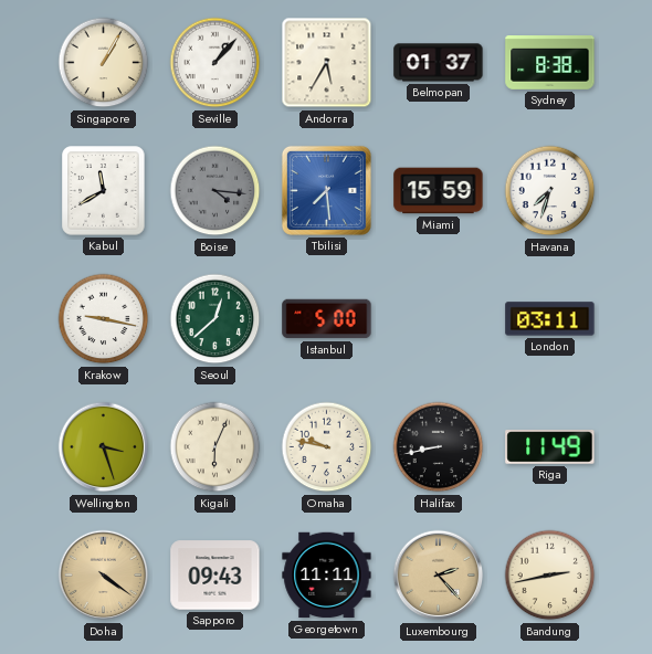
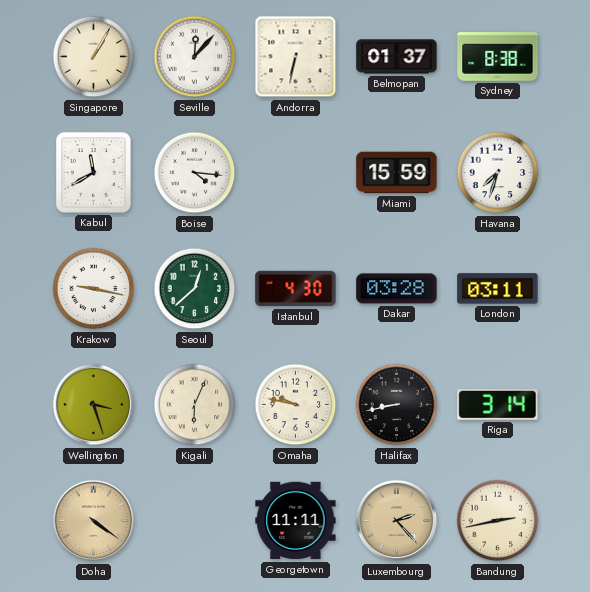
Seville: 1:07 -> 12:07 (195, 57)
Andorra: 5:35 -> 6:32 (296, 57)
Boise dial: grey -> white (195, 173)
Tbilisi: 7:29 -> none (326, 190)
Istanbul: 5:00 -> 4:30 (296, 289)
Dakar: none -> 03:28 (397, 289)
Riga: 11:49 -> 3:14 (498, 405)
Sapporo: 09:43 -> none (215, 576)
